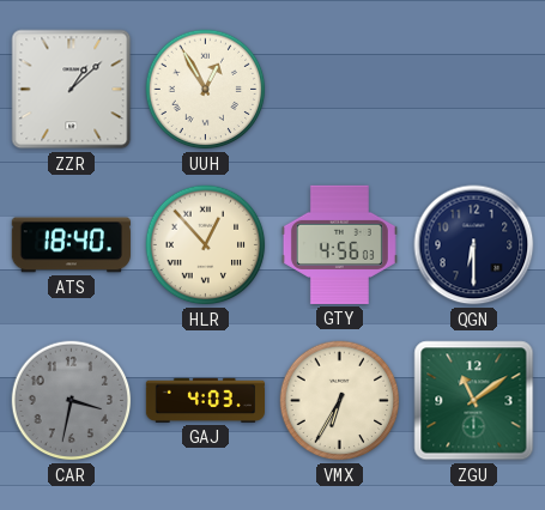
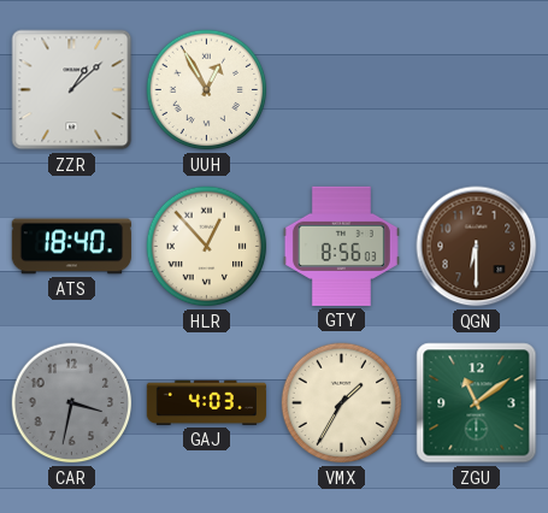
GTY: 4:56 -> 8:56 (341, 246)
QGN dial: navy -> brown (477, 247)
VMX: 6:35 -> 1:35 (342, 403)
